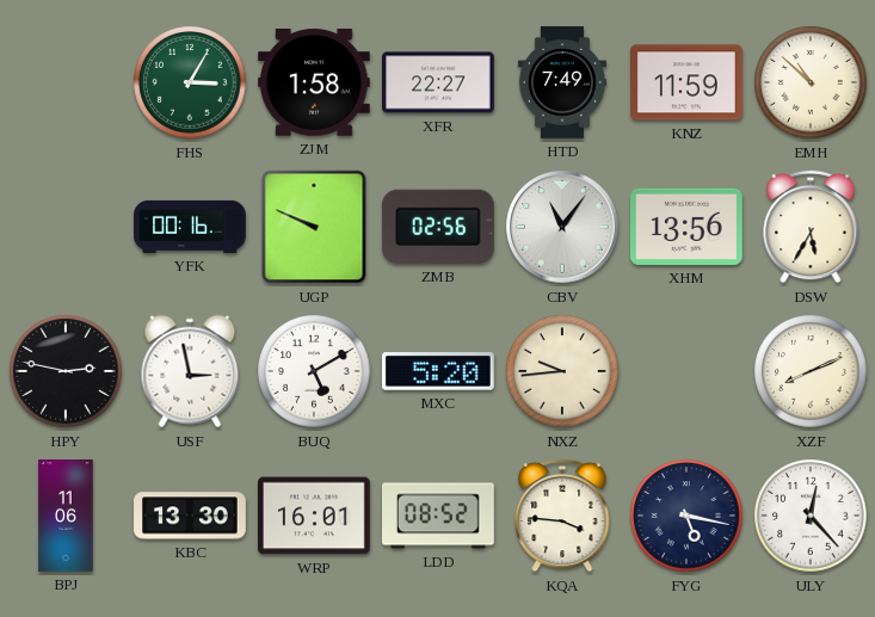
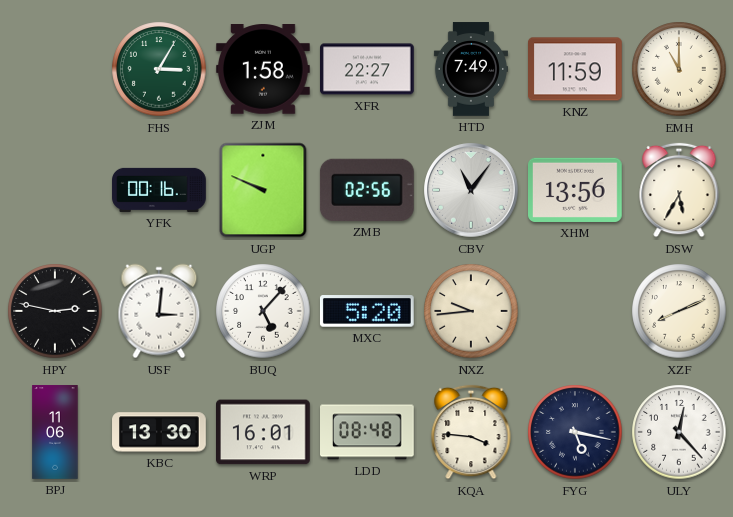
EMH: 10:52 -> 11:00 (679, 69)
USF: 2:58 -> 3:01 (159, 311)
BUQ: 5:10 -> 5:07 (263, 311)
LDD: 08:52 -> 08:48 (368, 432)
